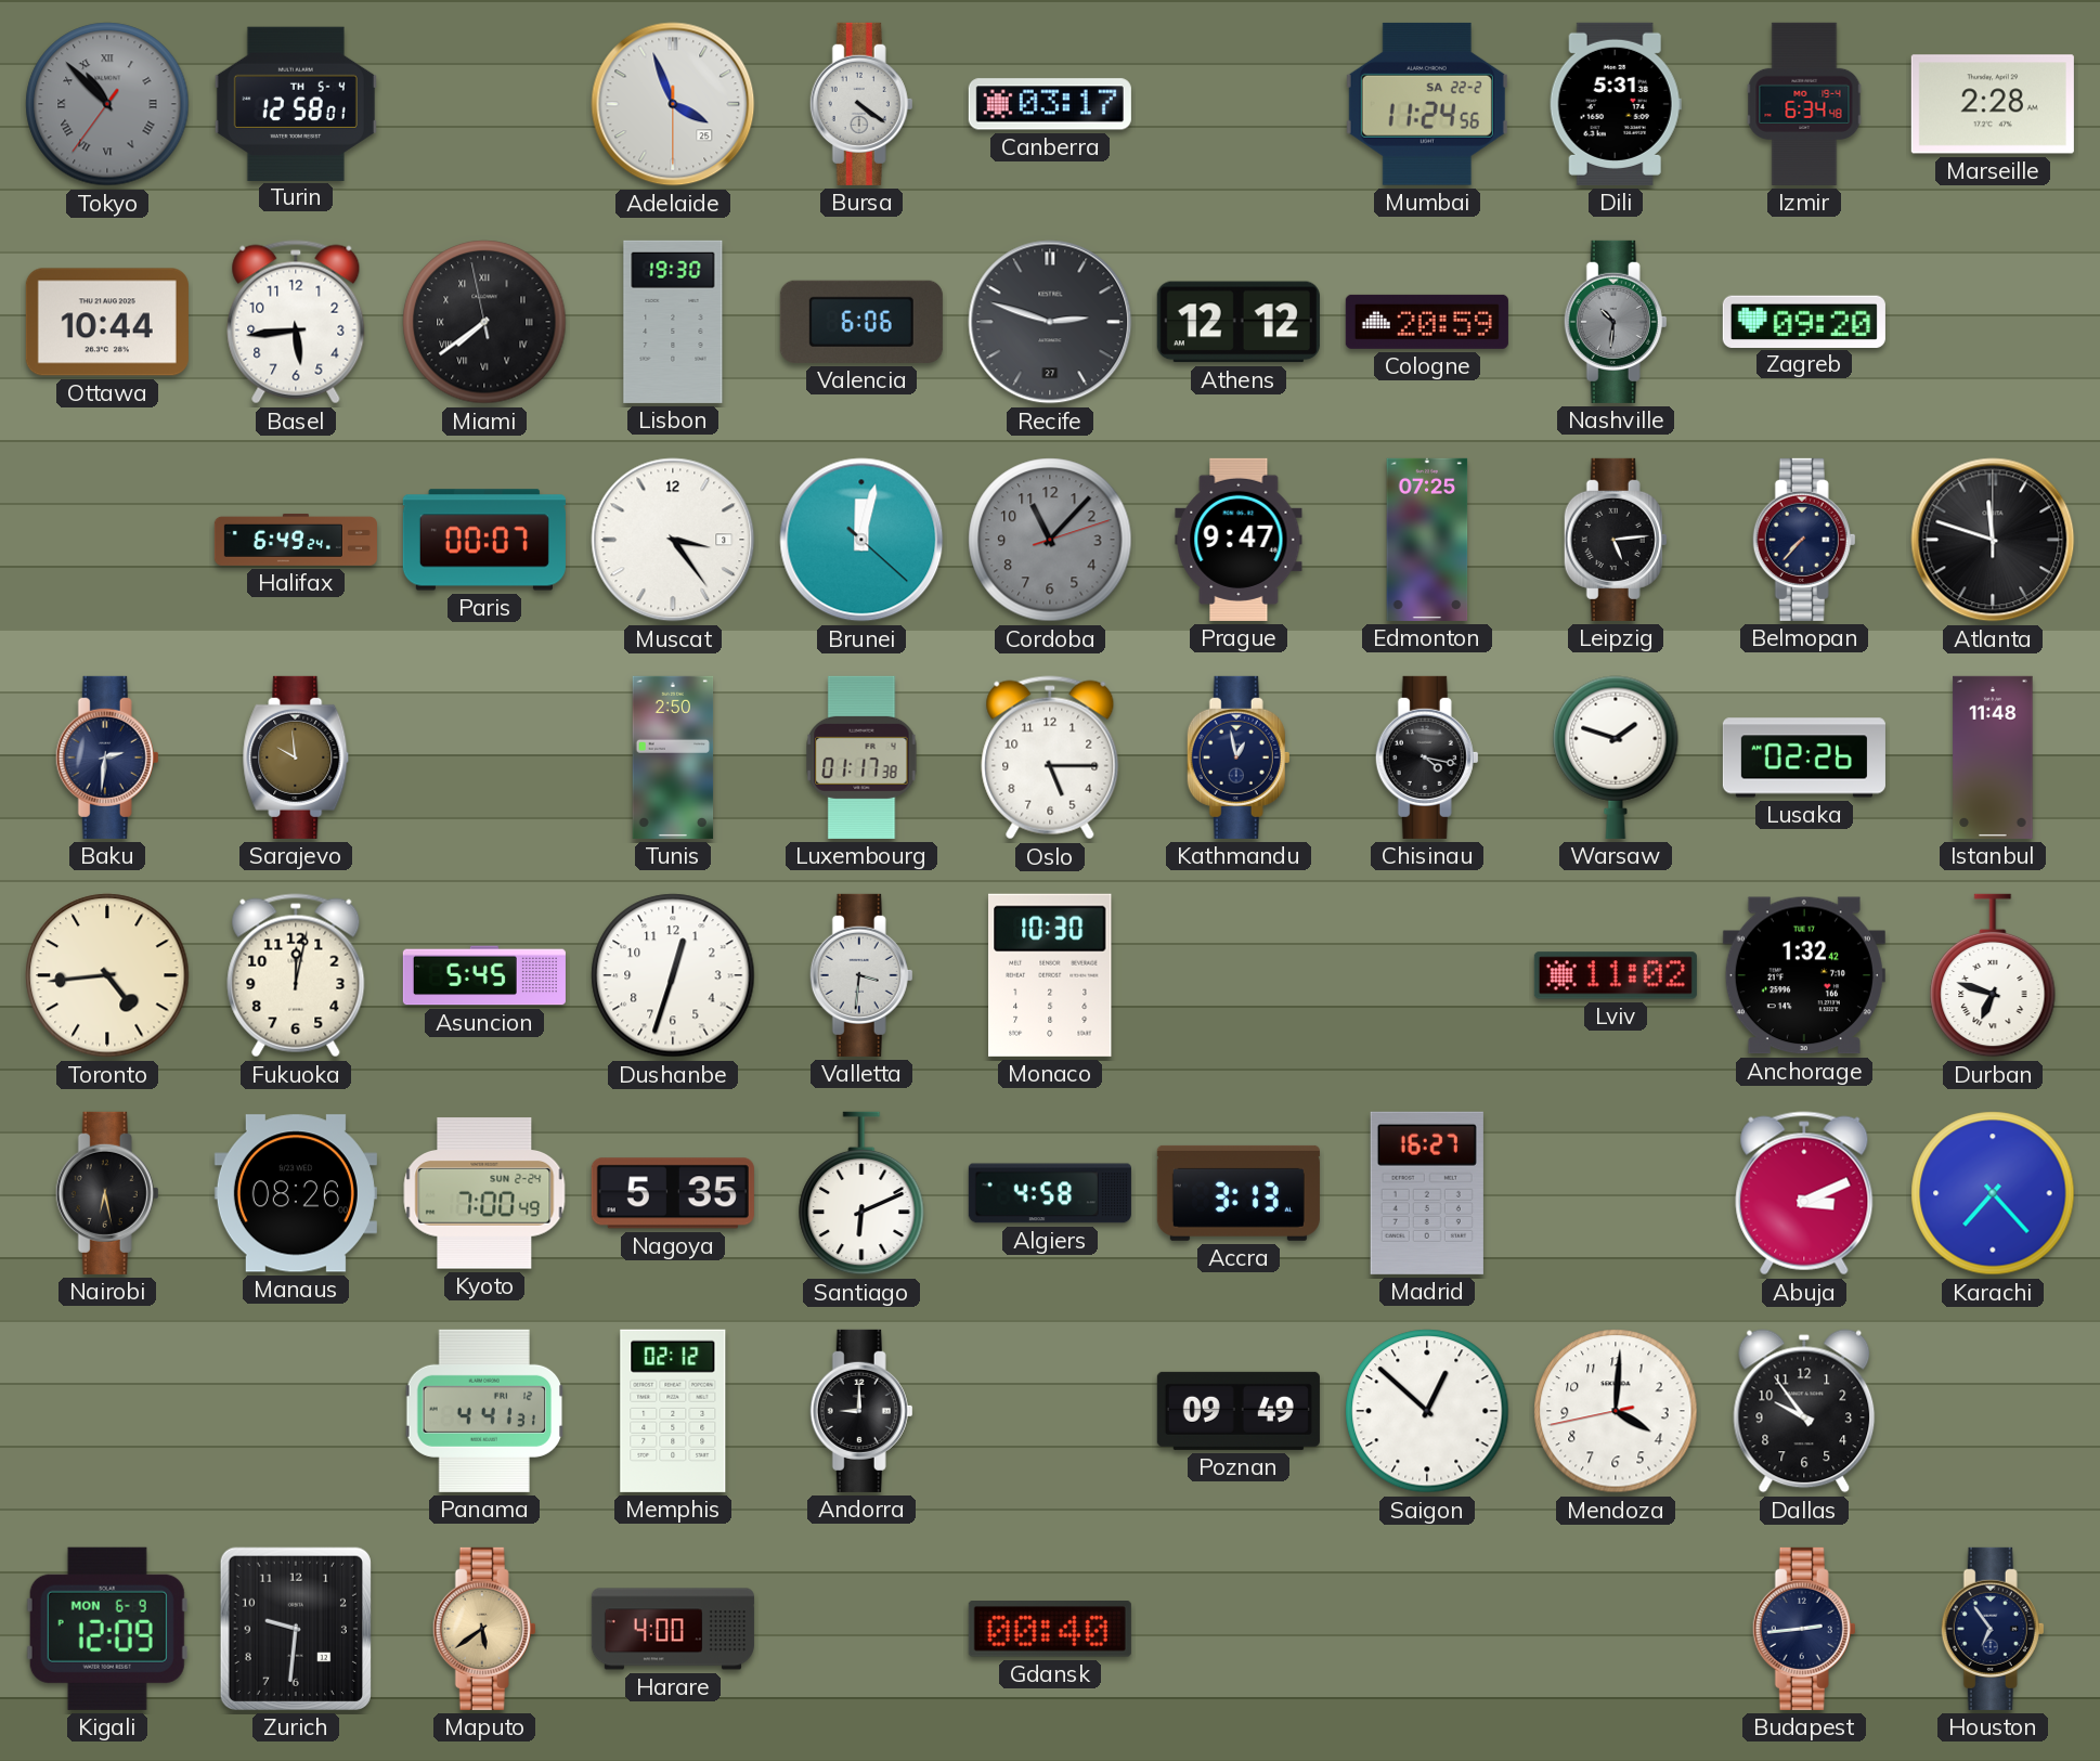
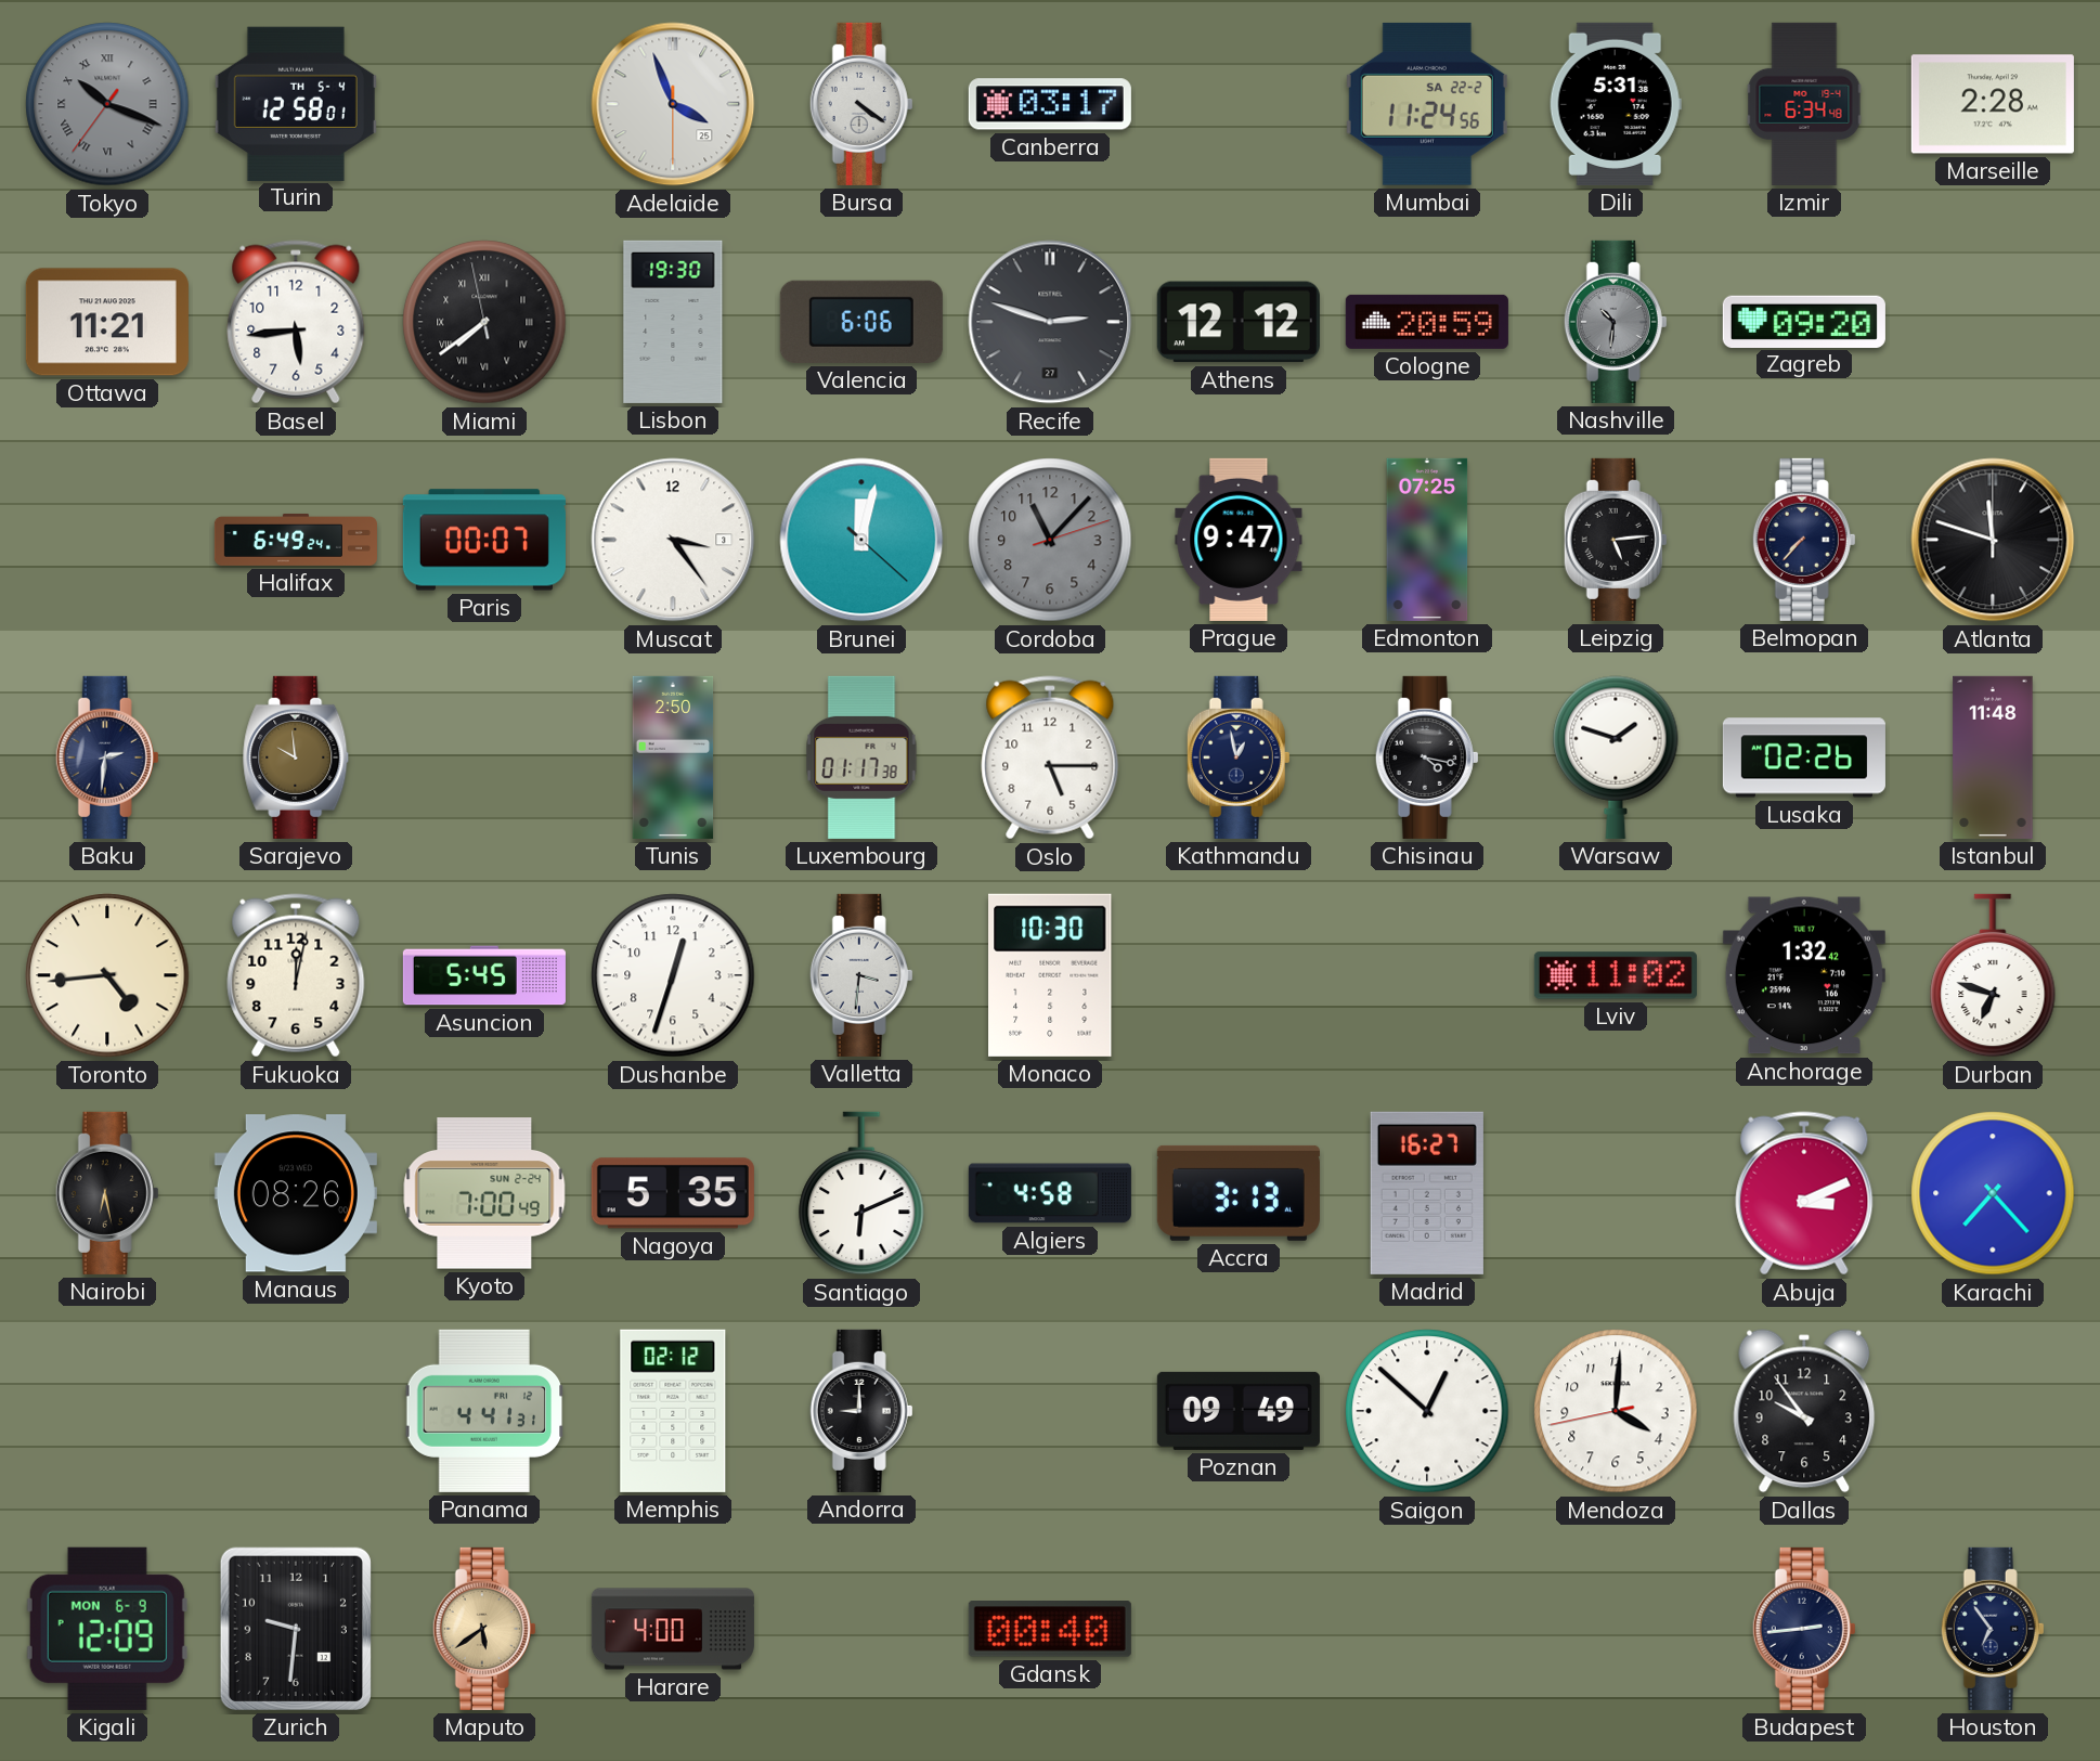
Tokyo: 10:52 -> 10:18 (107, 104)
Ottawa: 10:44 -> 11:21 (107, 322)
